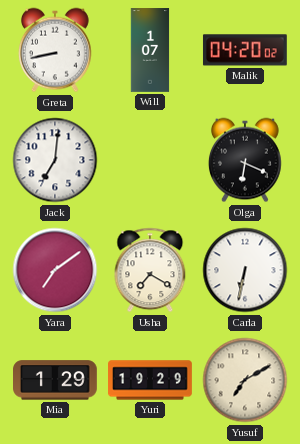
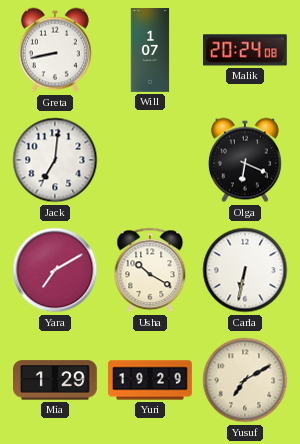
Malik: 04:20 -> 20:24 (245, 50)
Yara: 7:09 -> 7:10 (55, 270)
Usha: 7:20 -> 10:20 (150, 270)
